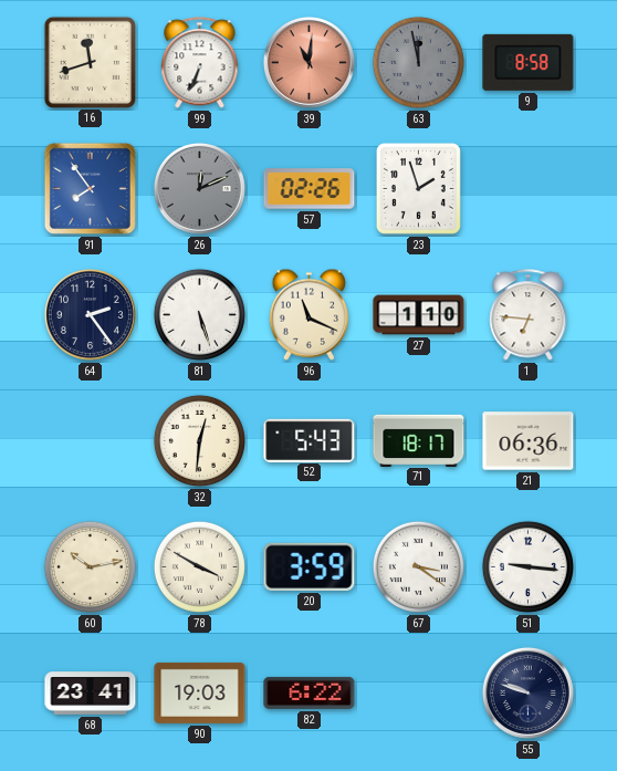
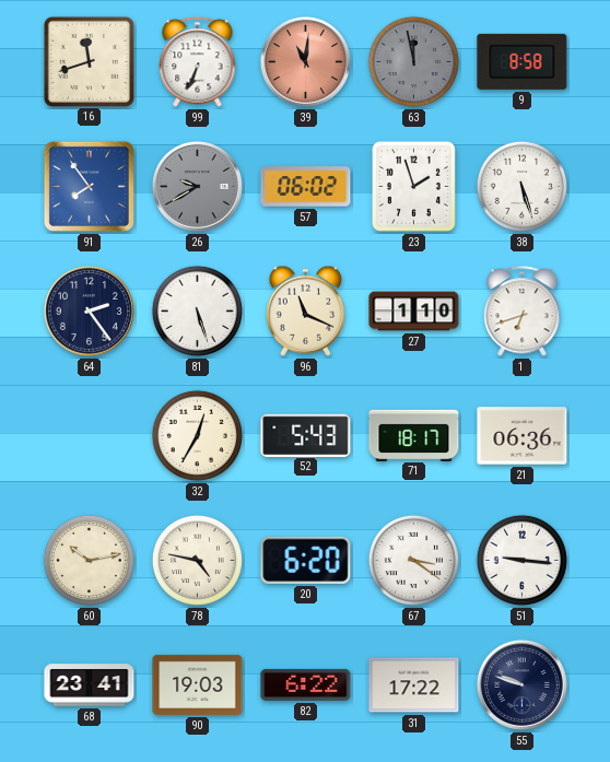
26: 12:11 -> 9:40 (197, 186)
57: 02:26 -> 06:02 (306, 187)
38: none -> 5:27 (521, 186)
1: 6:46 -> 6:42 (523, 312)
32: 12:31 -> 12:35 (197, 435)
78: 3:50 -> 4:47 (197, 560)
20: 3:59 -> 6:20 (306, 560)
31: none -> 17:22 (414, 685)
